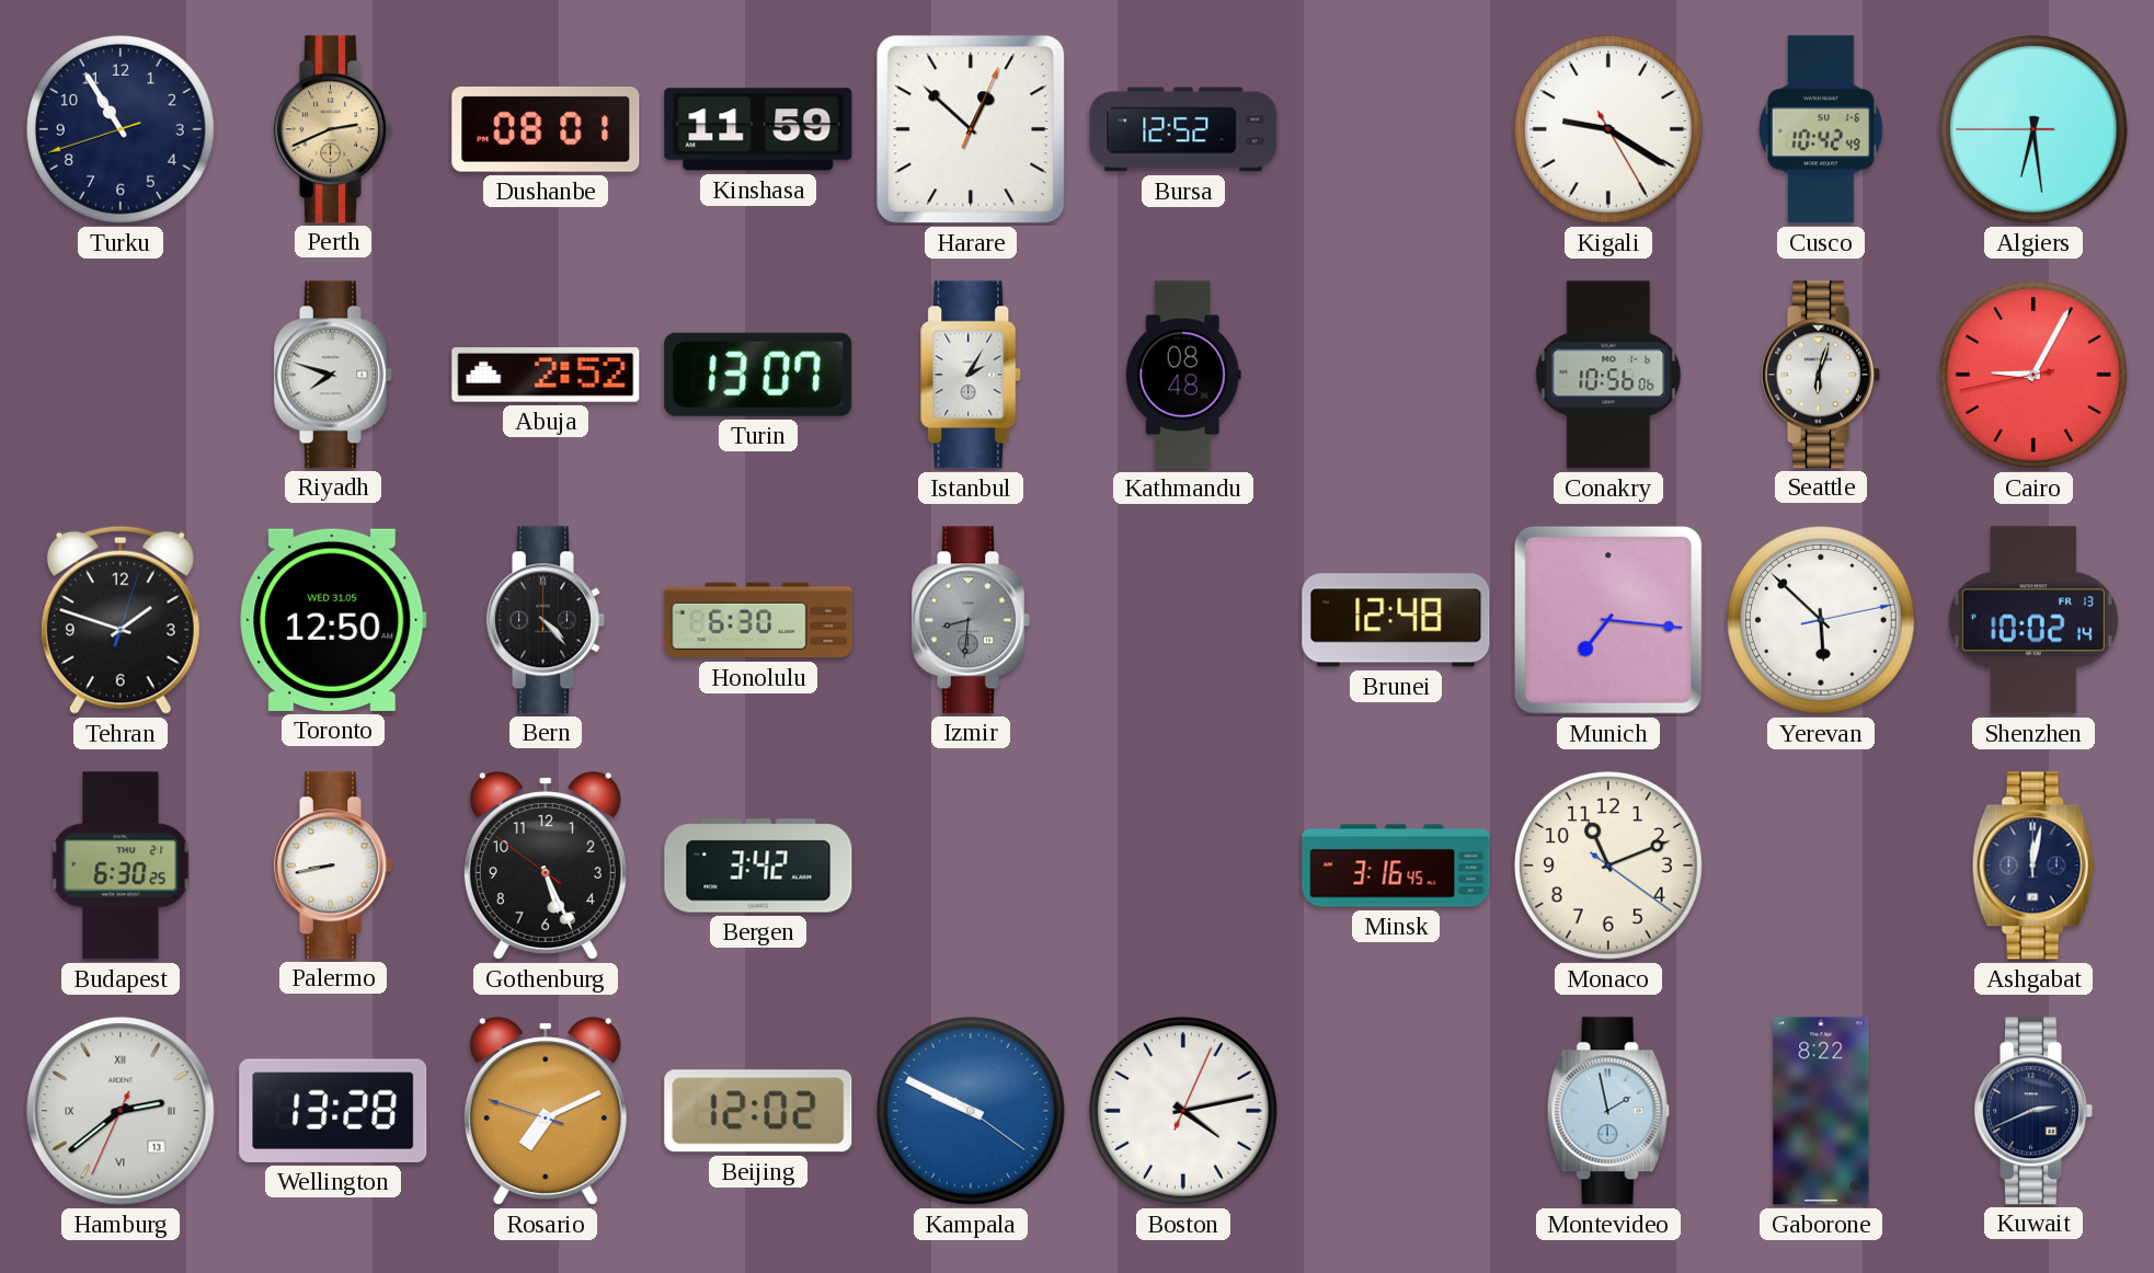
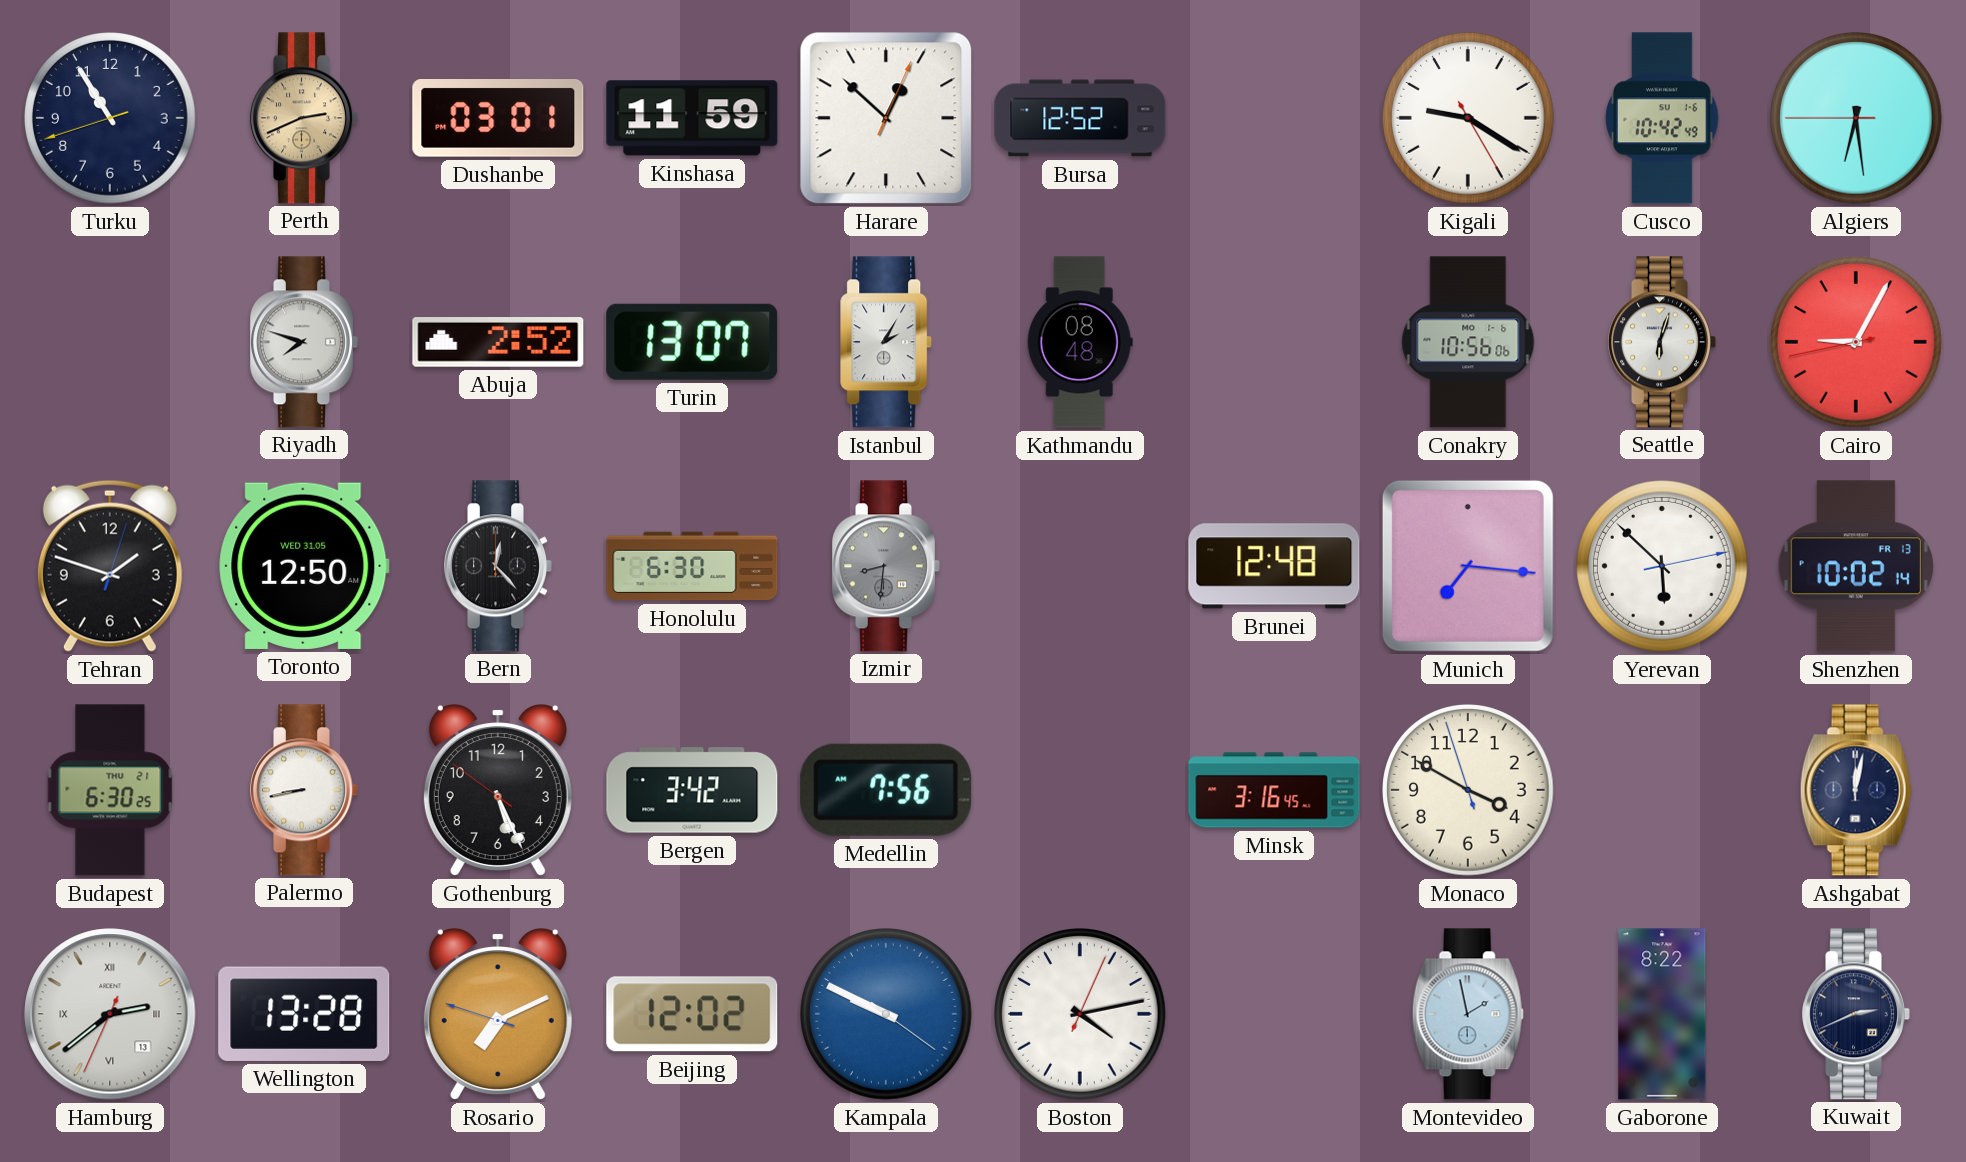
Dushanbe: 08:01 -> 03:01 (498, 119)
Bern: 4:23 -> 12:23 (498, 566)
Medellin: none -> 7:56 (886, 790)
Monaco: 11:11 -> 3:49 (1469, 791)
